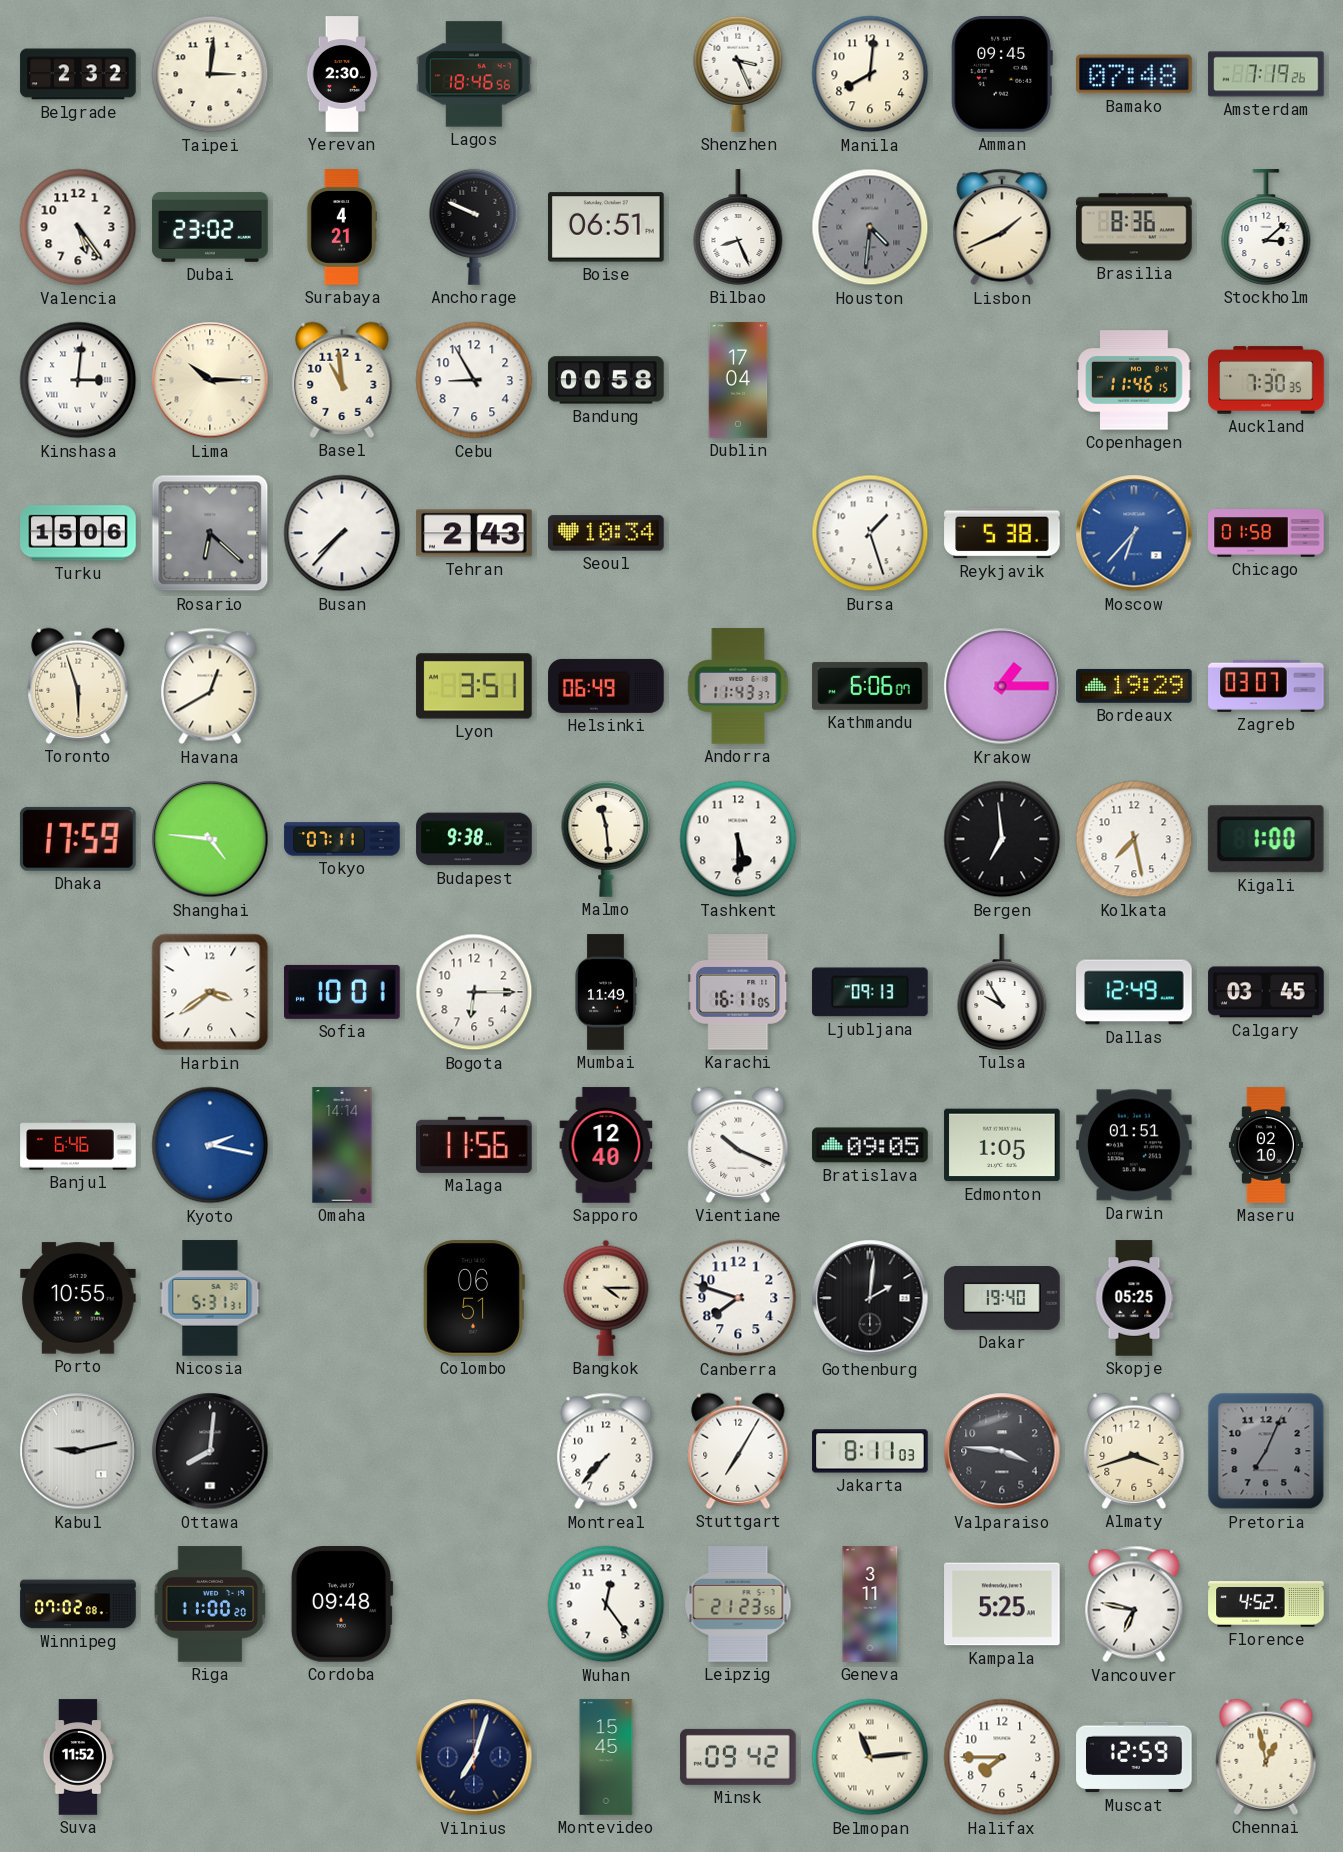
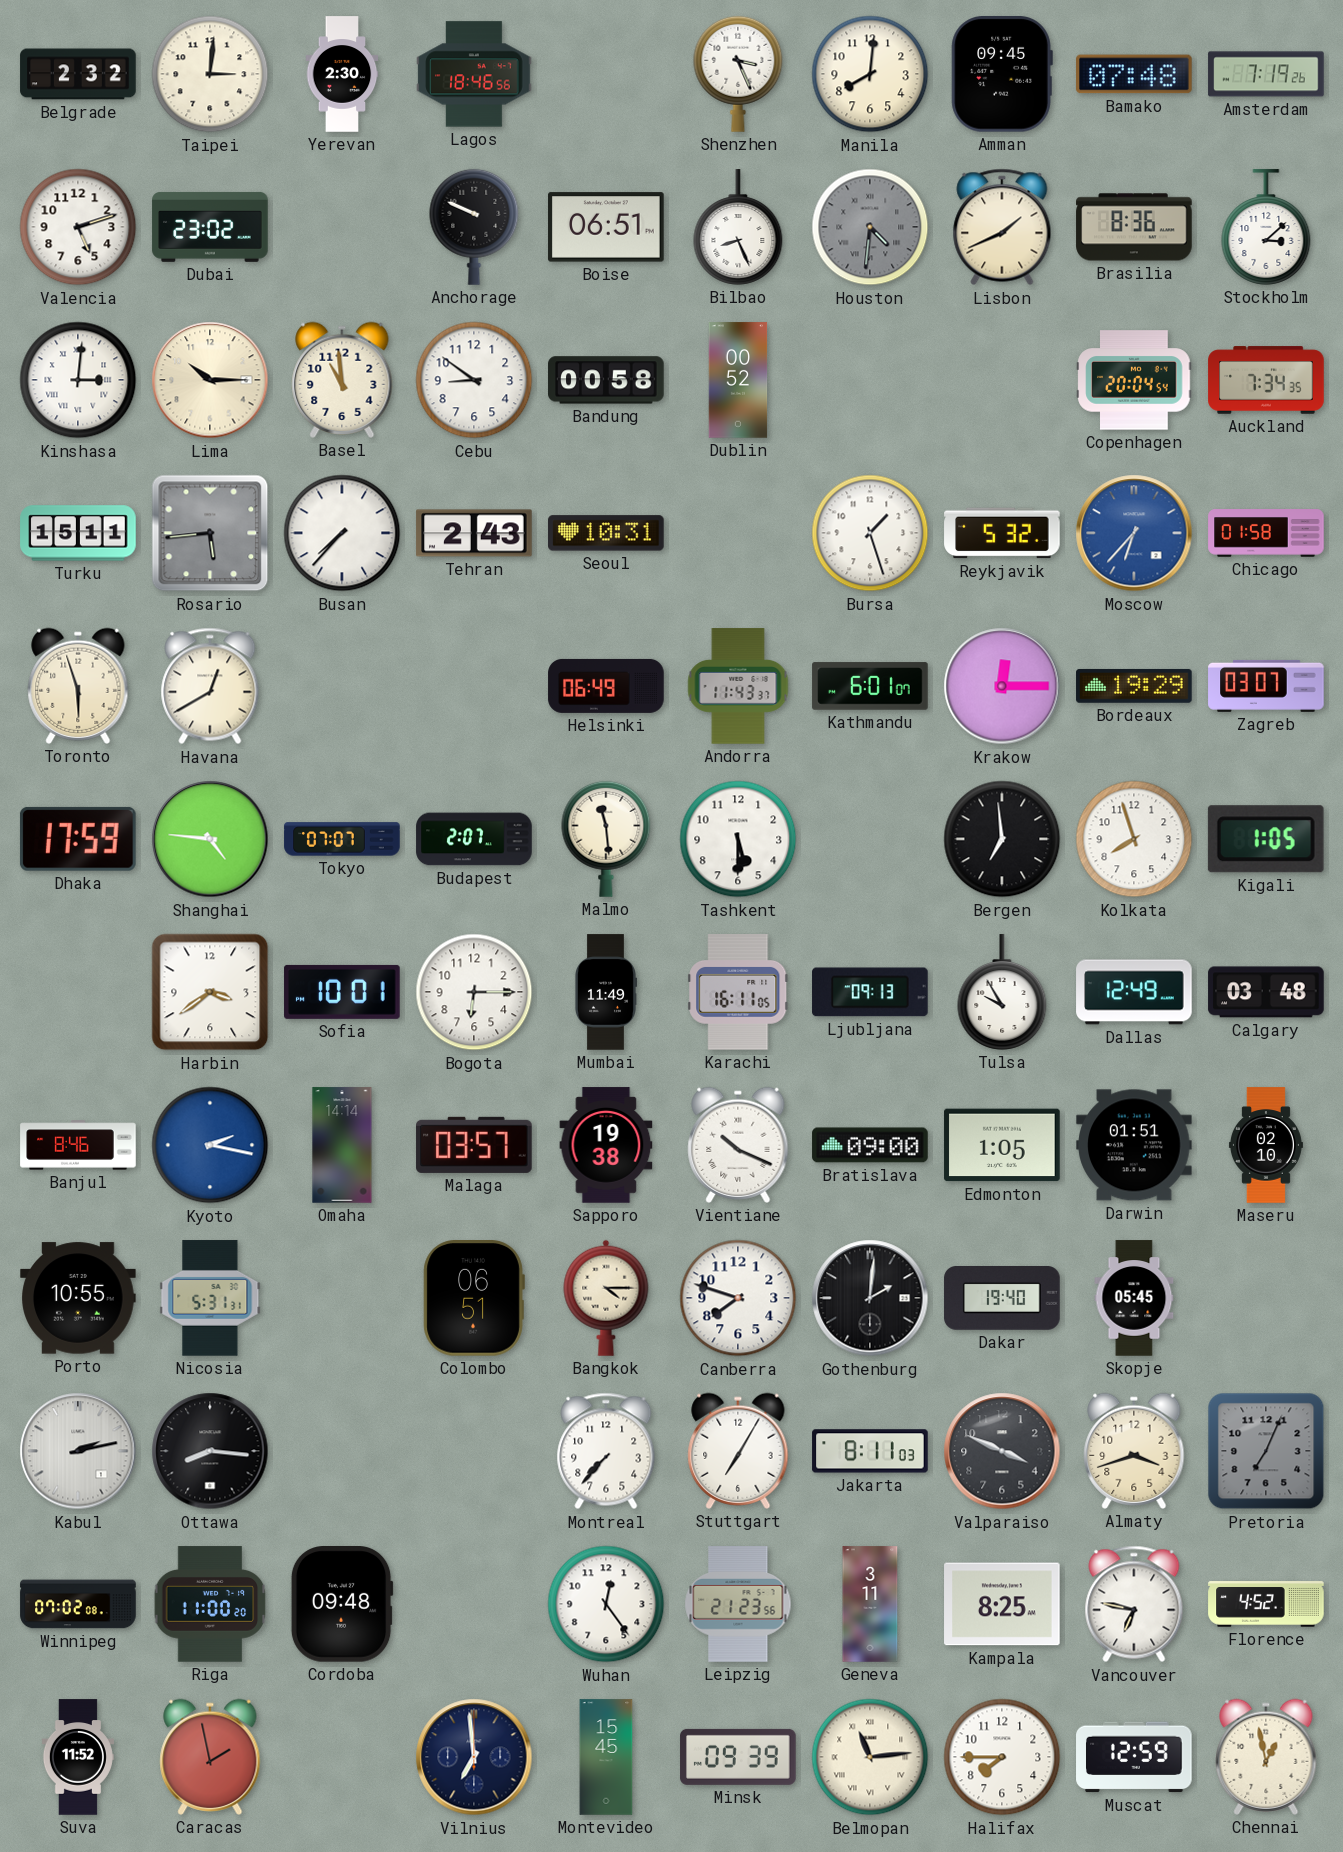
Valencia: 5:24 -> 5:12 (78, 227)
Surabaya: 4:21 -> none (342, 227)
Cebu: 8:55 -> 8:51 (474, 380)
Dublin: 17:04 -> 00:52 (738, 380)
Copenhagen: 11:46 -> 20:04 (1134, 380)
Auckland: 7:30 -> 7:34 (1266, 380)
Turku: 15:06 -> 15:11 (78, 533)
Rosario: 6:22 -> 5:44 (210, 533)
Seoul: 10:34 -> 10:31 (606, 533)
Reykjavik: 5:38 -> 5:32 (1002, 533)
Lyon: 3:51 -> none (474, 686)
Kathmandu: 6:06 -> 6:01 (870, 686)
Krakow: 1:15 -> 12:15 (1002, 686)
Tokyo: 07:11 -> 07:07 (342, 839)
Budapest: 9:38 -> 2:07 (474, 839)
Kolkata: 7:28 -> 7:57 (1134, 839)
Kigali: 1:00 -> 1:05 (1266, 839)
Calgary: 03:45 -> 03:48 (1266, 992)
Banjul: 6:46 -> 8:46 (78, 1145)
Malaga: 11:56 -> 03:57 (474, 1145)
Sapporo: 12:40 -> 19:38 (606, 1145)
Bratislava: 09:05 -> 09:00 (870, 1145)
Skopje: 05:25 -> 05:45 (1134, 1298)
Kabul: 9:13 -> 2:13 (78, 1451)
Ottawa: 8:01 -> 8:16 (210, 1451)
Valparaiso: 3:46 -> 3:49 (1002, 1451)
Kampala: 5:25 -> 8:25 (1002, 1604)
Caracas: none -> 1:58 (210, 1757)
Vilnius: 7:03 -> 6:59 (474, 1757)
Minsk: 09:42 -> 09:39 (738, 1757)
